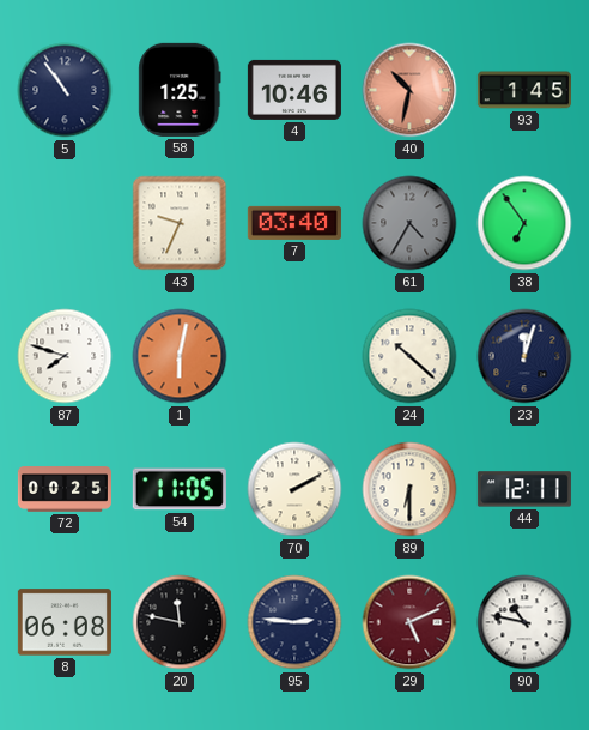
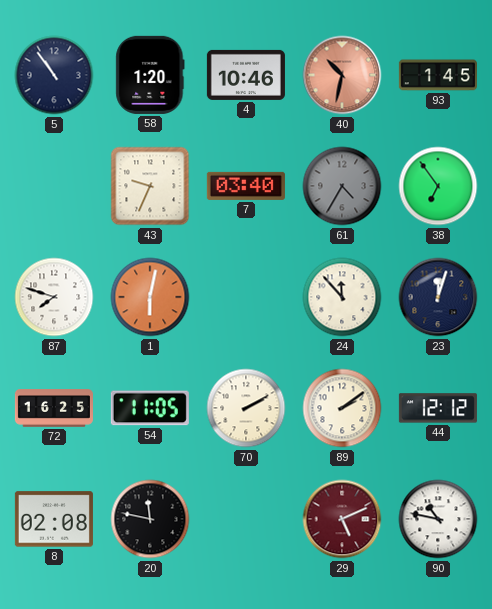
58: 1:25 -> 1:20 (150, 75)
24: 10:22 -> 11:53 (342, 297)
72: 00:25 -> 16:25 (54, 408)
89: 6:30 -> 2:09 (342, 408)
44: 12:11 -> 12:12 (438, 408)
8: 06:08 -> 02:08 (54, 519)
95: 2:46 -> none (294, 622)
